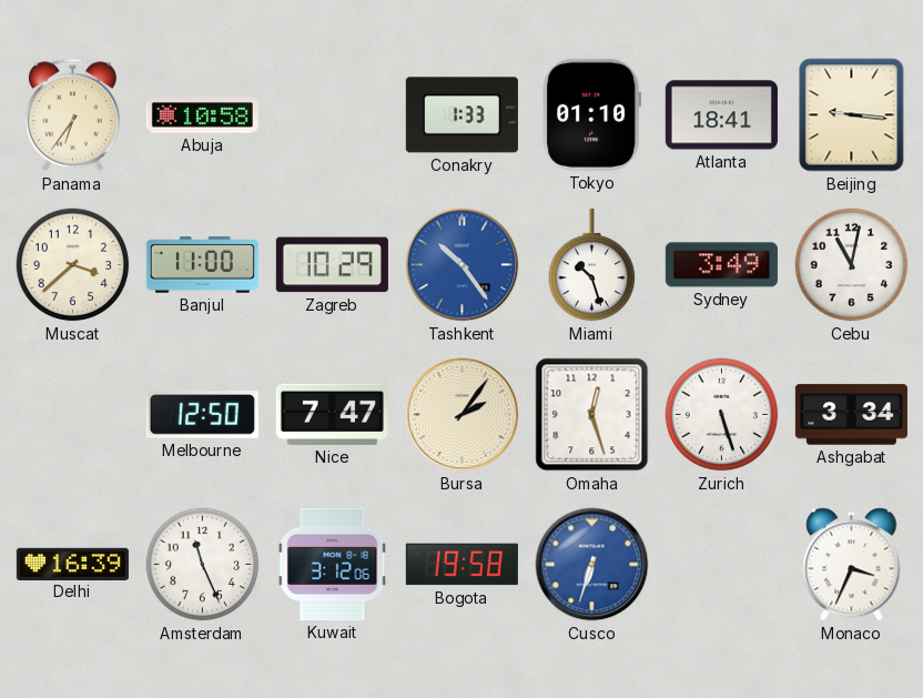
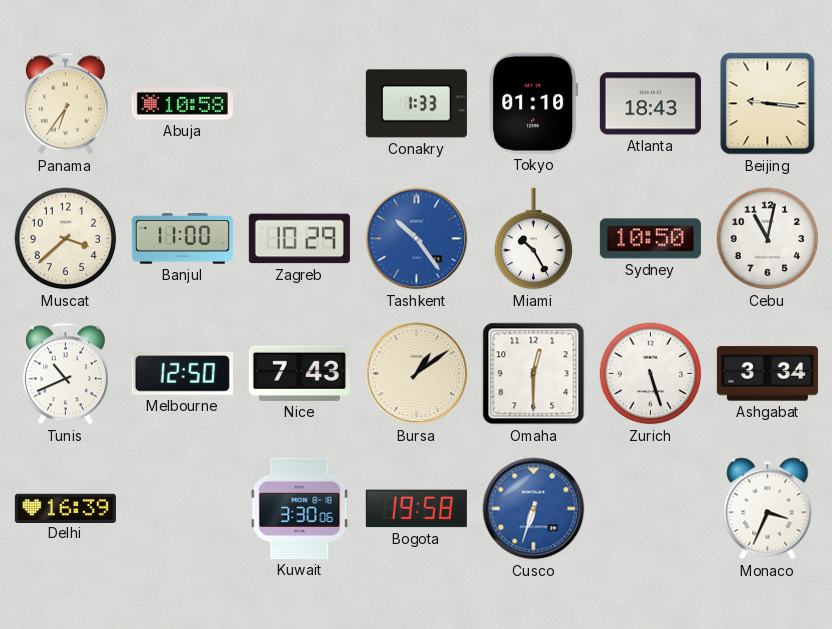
Atlanta: 18:41 -> 18:43 (650, 104)
Miami: 10:27 -> 10:25 (534, 239)
Sydney: 3:49 -> 10:50 (650, 239)
Tunis: none -> 10:41 (65, 374)
Nice: 7:47 -> 7:43 (299, 373)
Bursa: 2:06 -> 1:09 (417, 374)
Omaha: 12:27 -> 12:30 (534, 374)
Amsterdam: 11:26 -> none (203, 565)
Kuwait: 3:12 -> 3:30 (300, 508)
